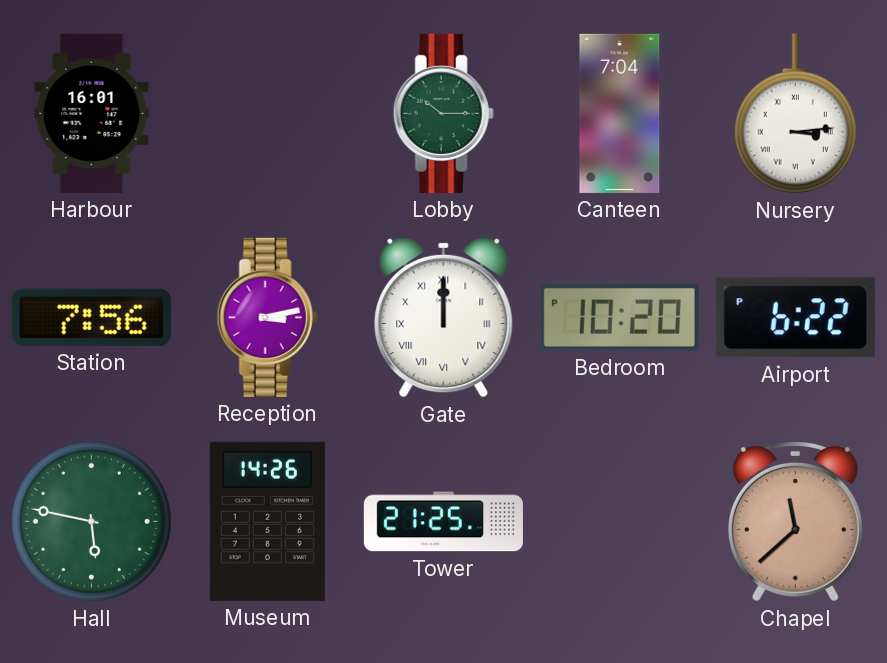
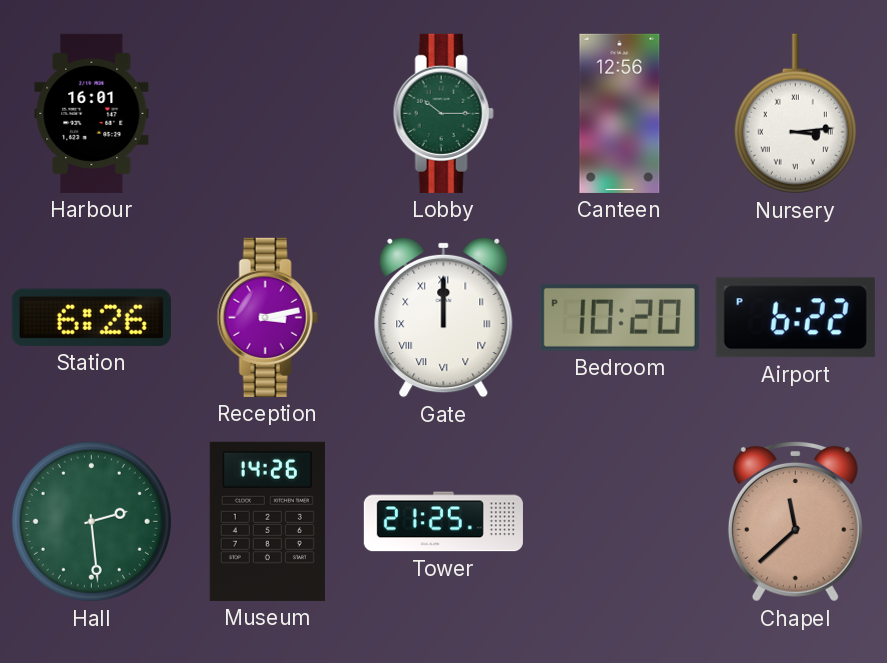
Canteen: 7:04 -> 12:56 (620, 113)
Station: 7:56 -> 6:26 (91, 317)
Hall: 5:47 -> 2:29 (91, 521)
